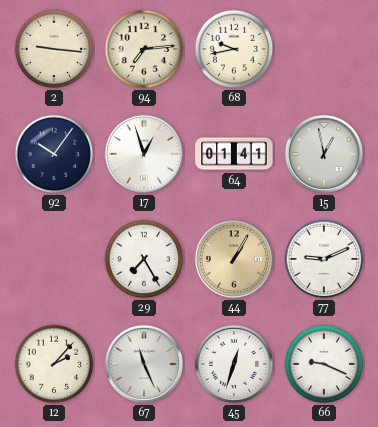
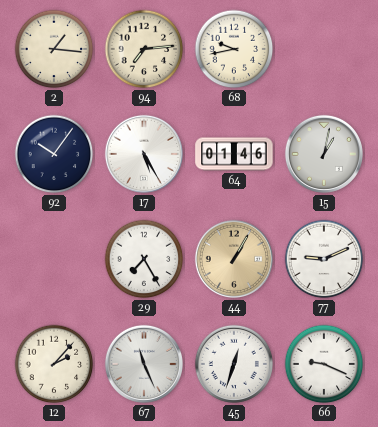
2: 9:16 -> 1:16 (54, 49)
17: 12:57 -> 5:25 (144, 154)
64: 01:41 -> 01:46 (234, 154)
15: 12:58 -> 1:02 (324, 154)
